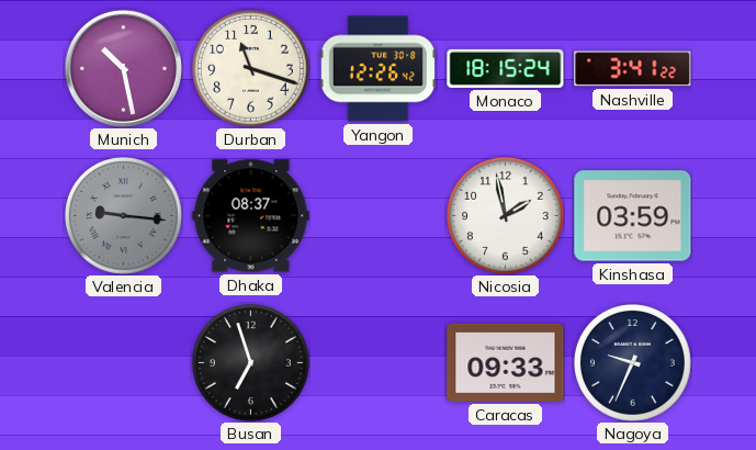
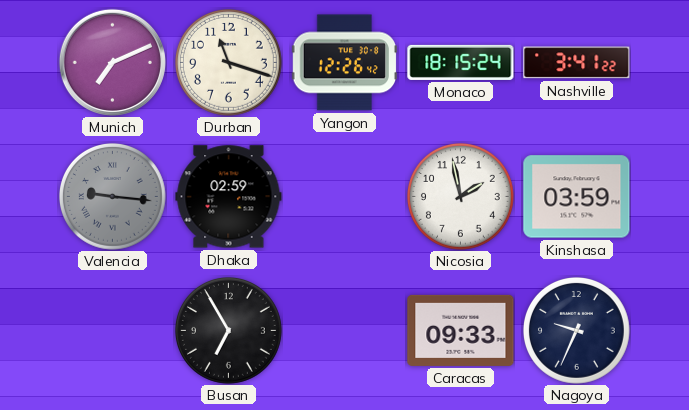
Munich: 10:28 -> 7:11 (112, 62)
Dhaka: 08:37 -> 02:59 (229, 197)
Busan: 6:57 -> 6:55 (229, 331)
